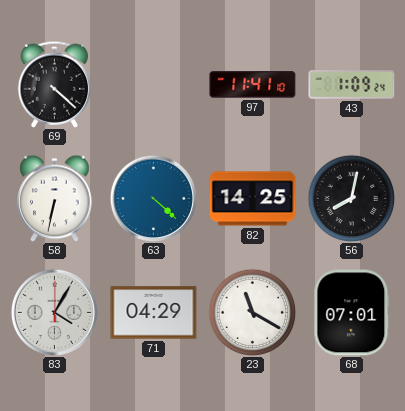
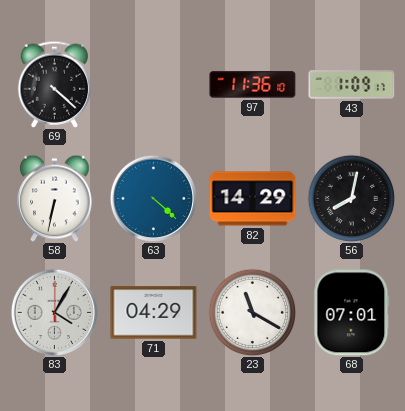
97: 11:41 -> 11:36 (253, 85)
43: 1:09:24 -> 1:09:17 (352, 85)
82: 14:25 -> 14:29 (253, 199)
